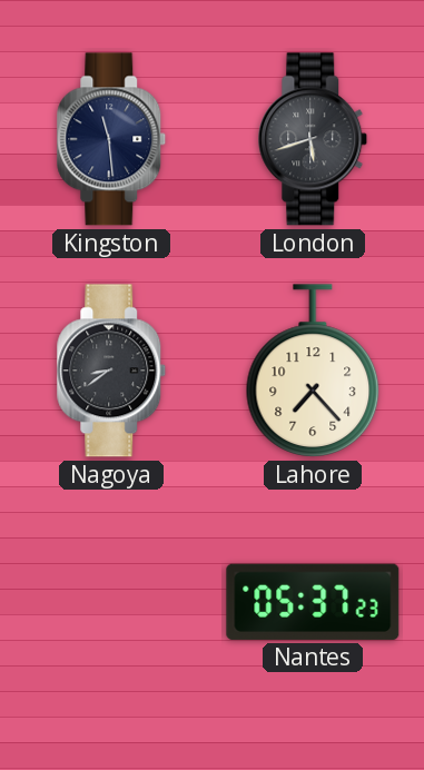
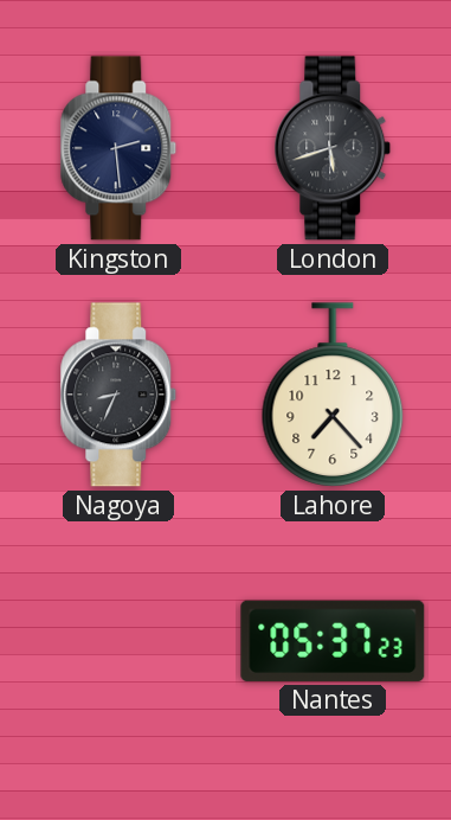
Kingston: 11:29 -> 2:29 (118, 148)
Nagoya: 8:39 -> 8:34 (118, 395)
